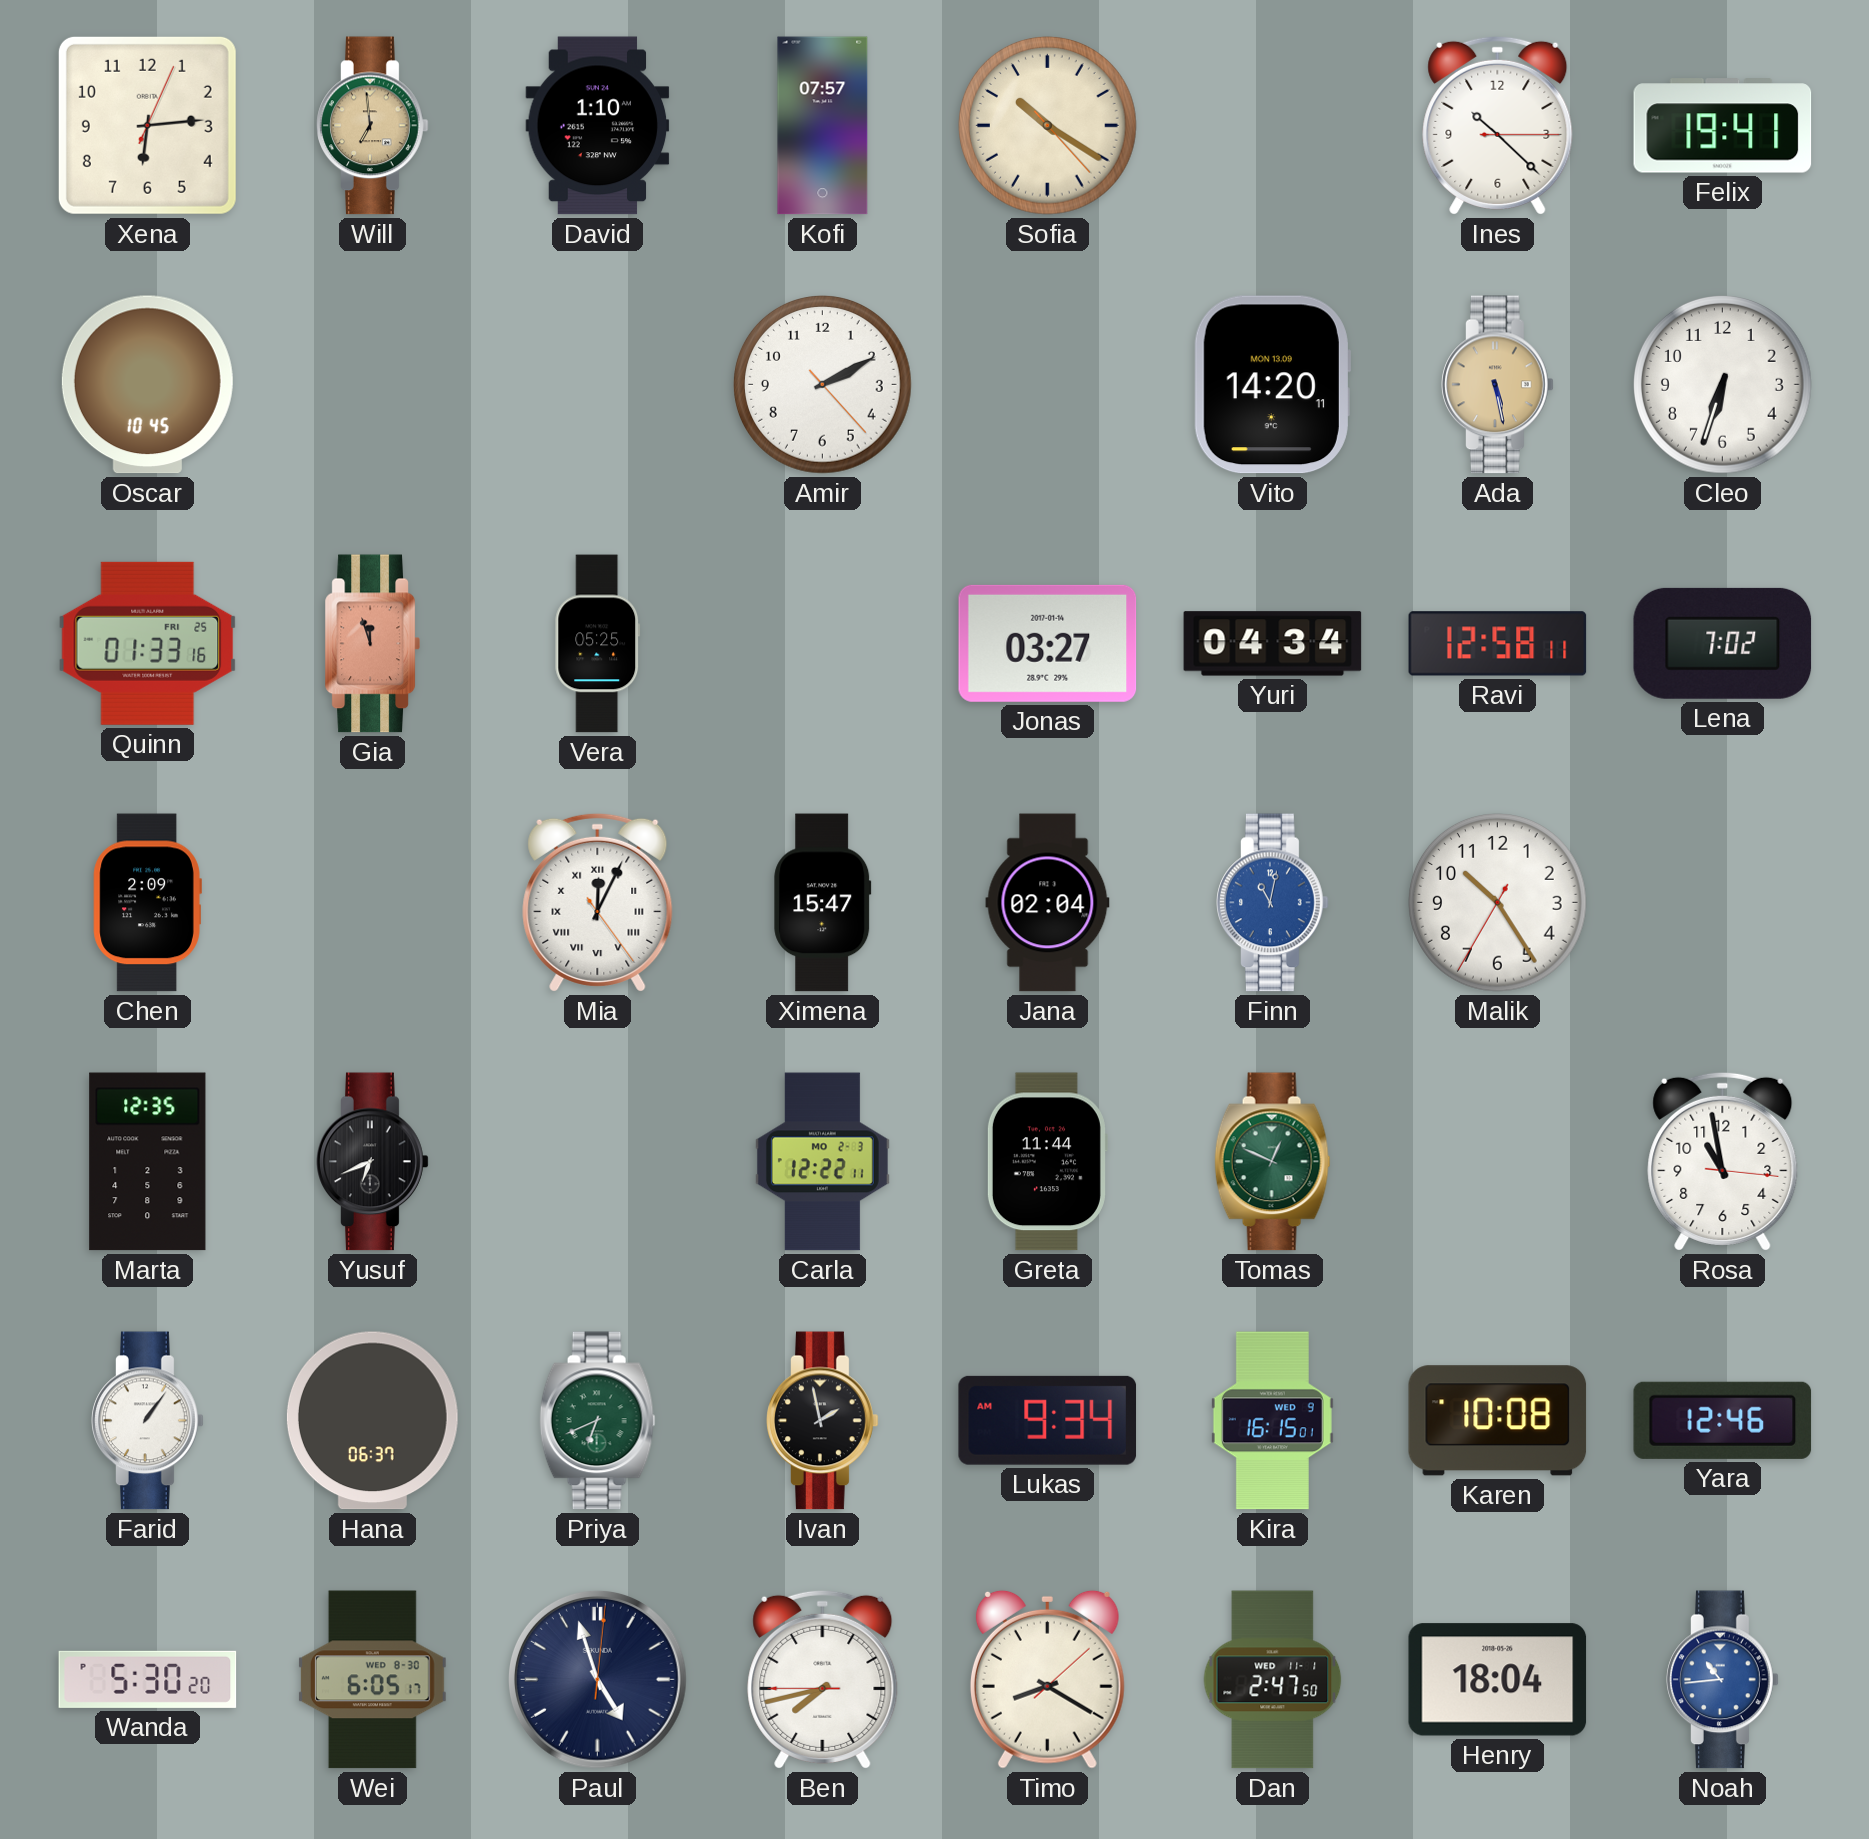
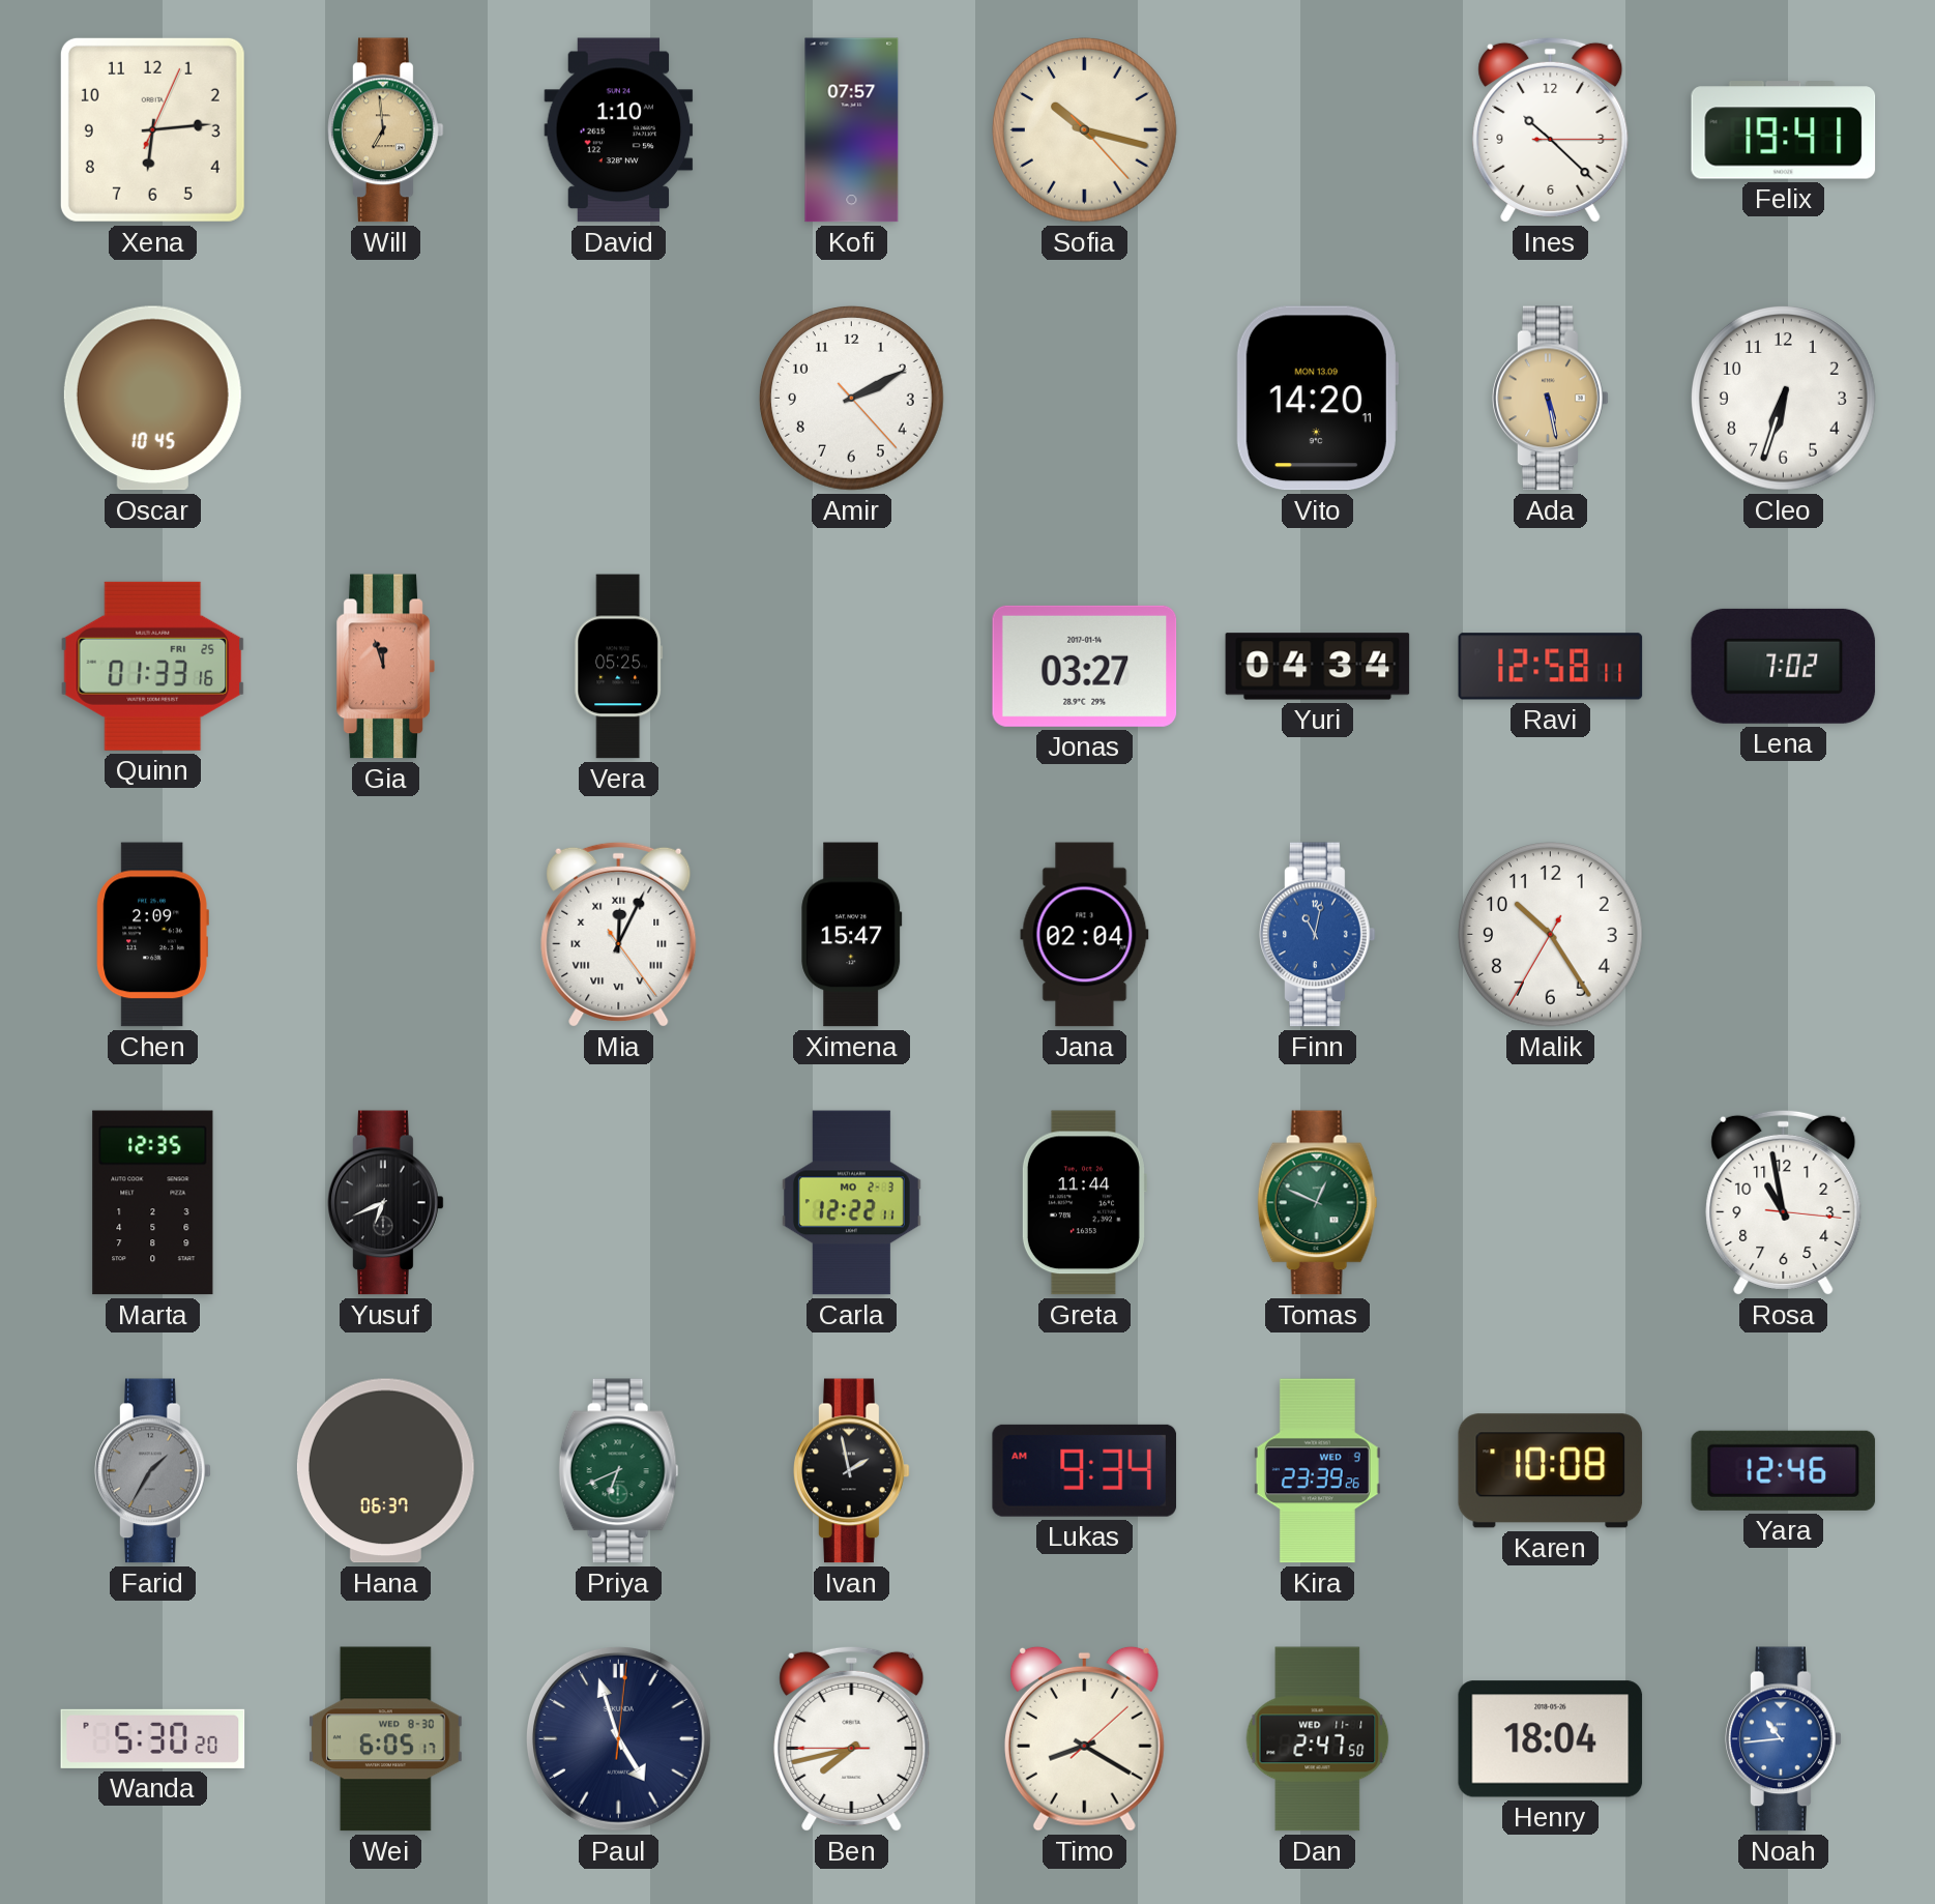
Sofia: 10:20 -> 10:17 (1085, 130)
Farid: 1:06 -> 1:35 (153, 1471)
Farid dial: white -> grey (153, 1471)
Kira: 16:15 -> 23:39 (1317, 1471)
